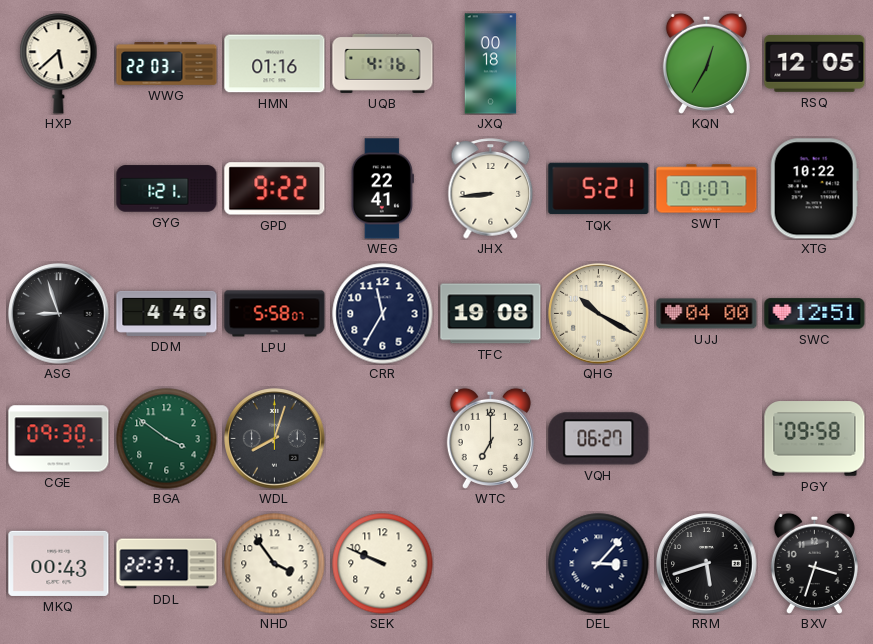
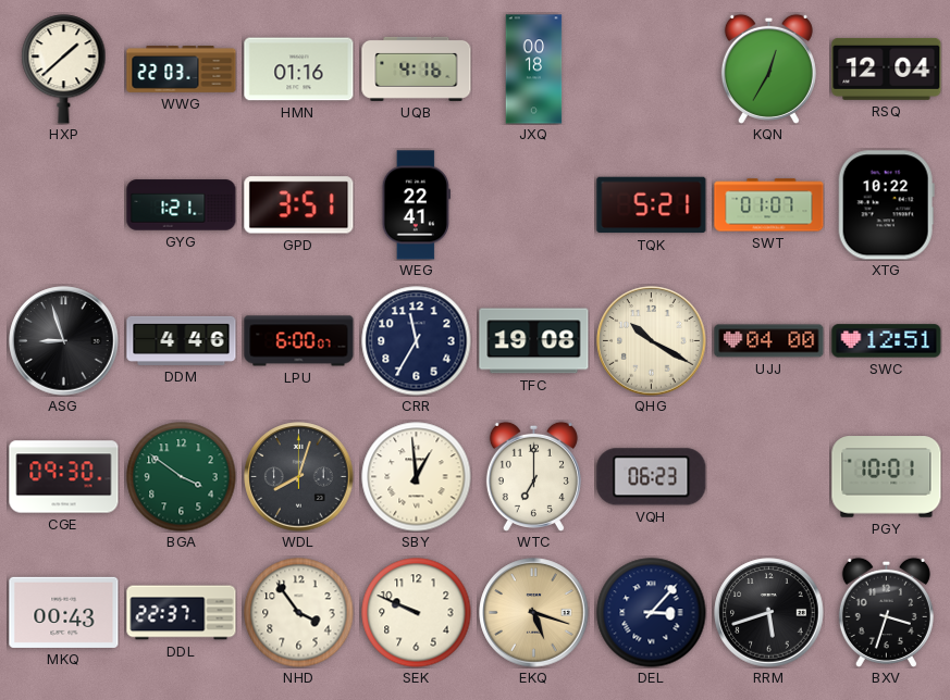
HXP: 5:38 -> 1:38 (64, 70)
RSQ: 12:05 -> 12:04 (887, 68)
GPD: 9:22 -> 3:51 (299, 205)
JHX: 8:44 -> none (491, 189)
LPU: 5:58 -> 6:00 (299, 341)
SBY: none -> 12:59 (417, 477)
VQH: 06:27 -> 06:23 (652, 477)
PGY: 09:58 -> 10:01 (887, 477)
EKQ: none -> 5:18 (534, 613)
